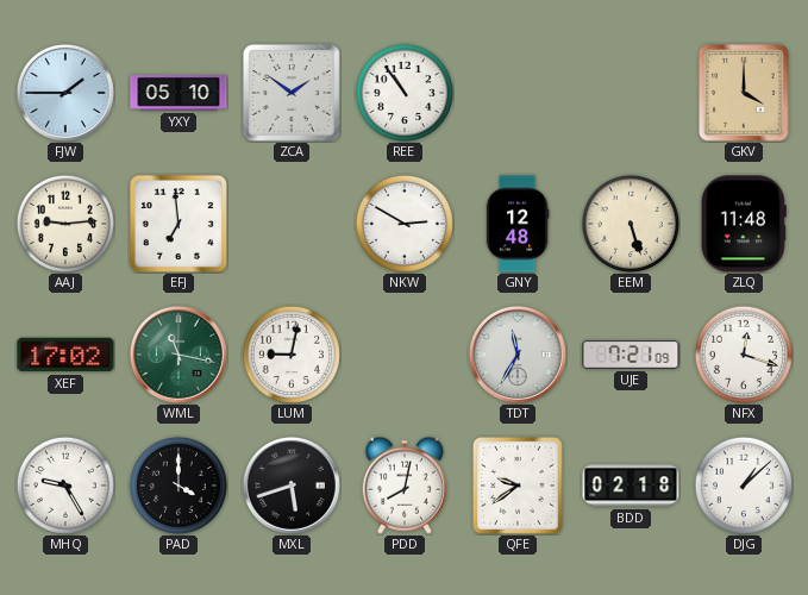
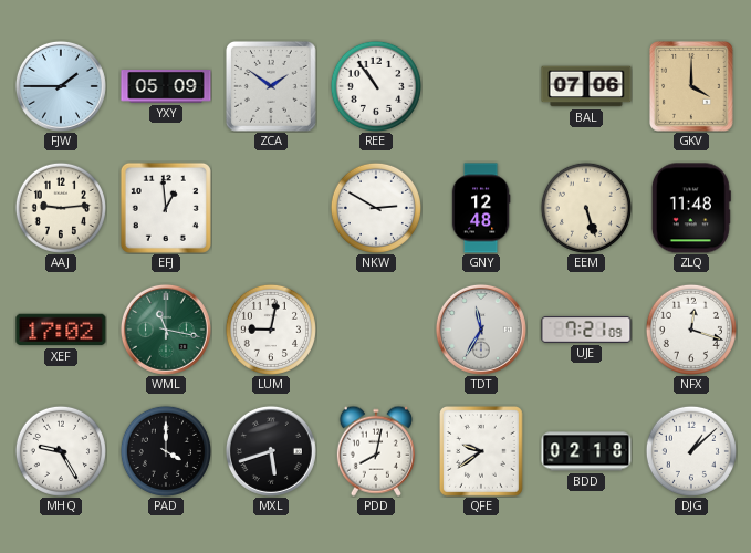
YXY: 05:10 -> 05:09 (166, 86)
BAL: none -> 07:06 (586, 86)
EFJ: 6:59 -> 12:59 (166, 208)
